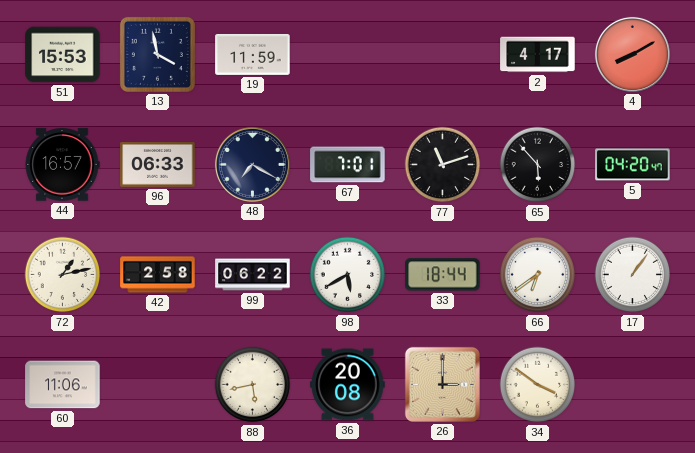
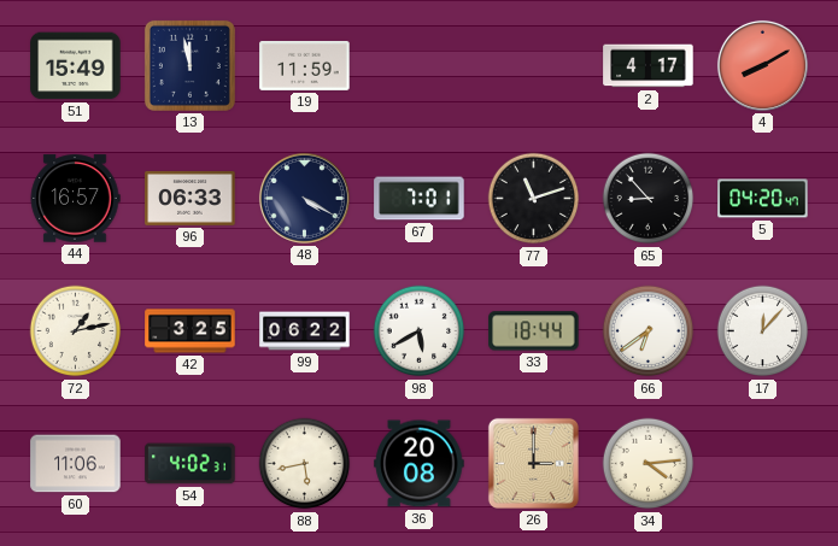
51: 15:53 -> 15:49 (76, 66)
13: 3:58 -> 11:58 (189, 65)
48: 7:20 -> 4:20 (304, 198)
65: 5:53 -> 8:53 (649, 199)
42: 2:58 -> 3:25 (191, 331)
17: 1:06 -> 12:07 (763, 331)
54: none -> 4:02 (191, 464)
34: 3:51 -> 4:14 (649, 464)
